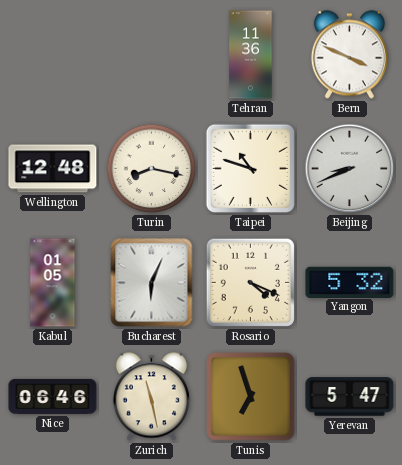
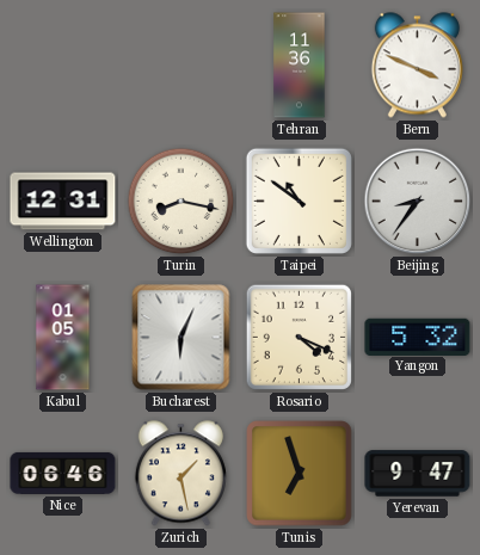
Wellington: 12:48 -> 12:31 (63, 202)
Taipei: 10:48 -> 10:51 (299, 201)
Beijing: 8:41 -> 8:36 (418, 202)
Zurich: 11:28 -> 1:28 (180, 474)
Yerevan: 5:47 -> 9:47 (418, 474)
